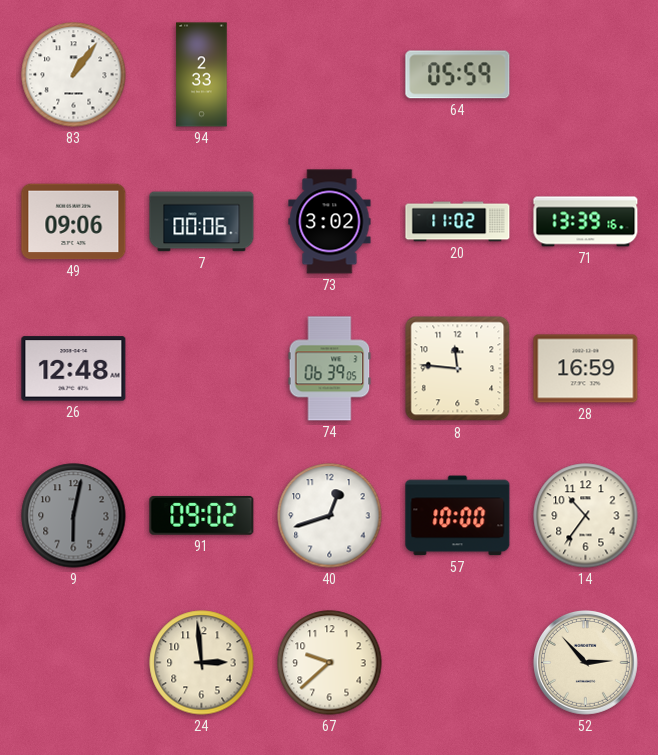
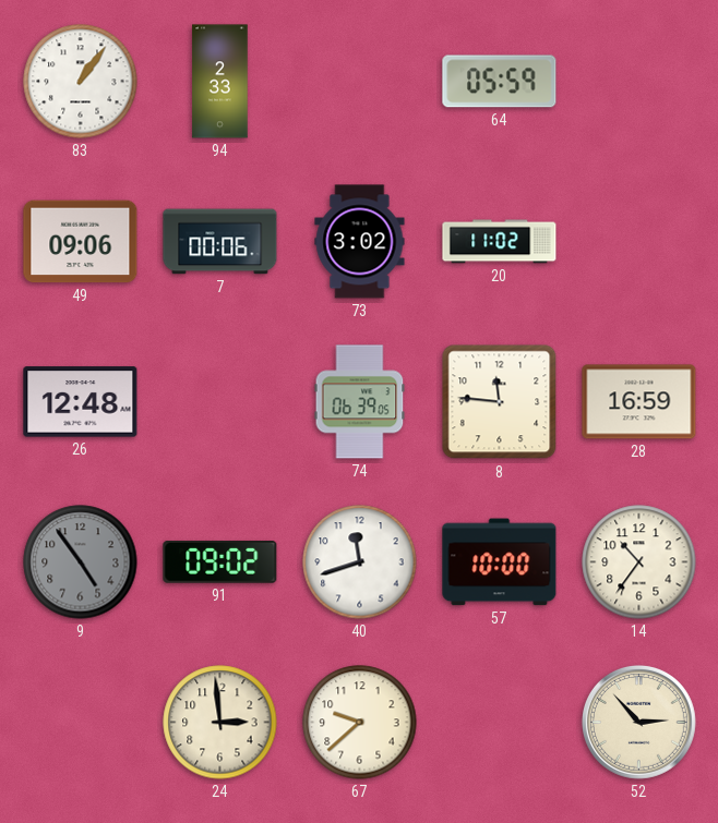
71: 13:39 -> none (586, 222)
9: 6:02 -> 4:54 (81, 562)
40: 12:42 -> 11:42 (360, 562)
